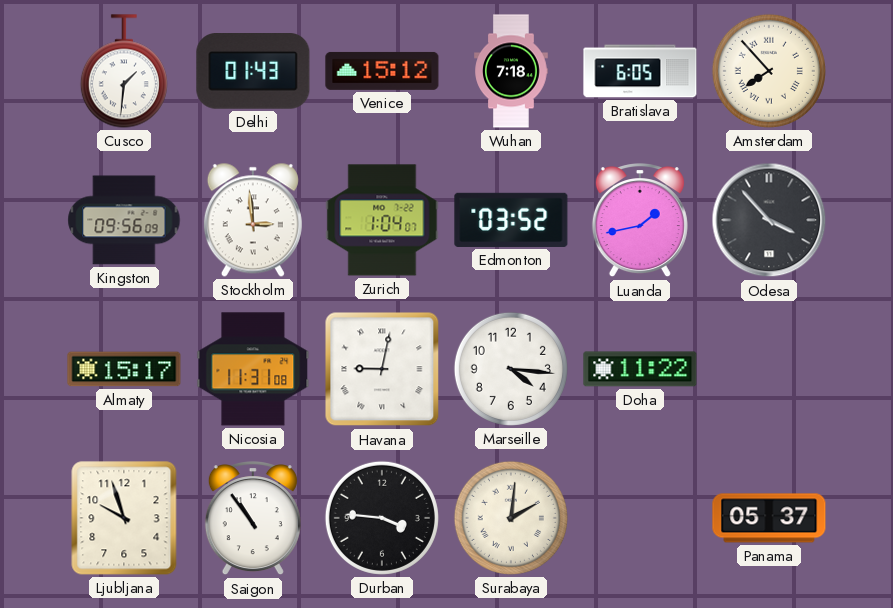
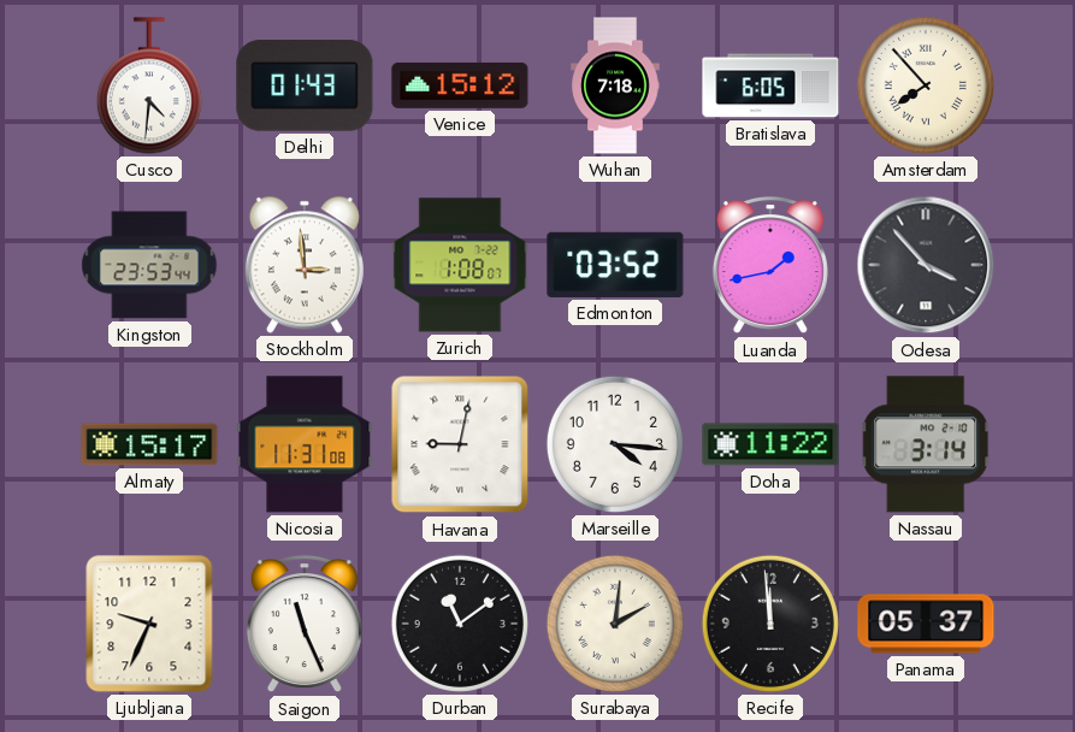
Cusco: 1:31 -> 4:31 (149, 85)
Kingston: 09:56 -> 23:53 (149, 265)
Zurich: 1:04 -> 1:08 (460, 265)
Nassau: none -> 3:14 (927, 444)
Ljubljana: 9:57 -> 9:34 (149, 624)
Saigon: 10:54 -> 11:26 (305, 625)
Durban: 3:46 -> 11:09 (460, 624)
Recife: none -> 11:59 (770, 624)
